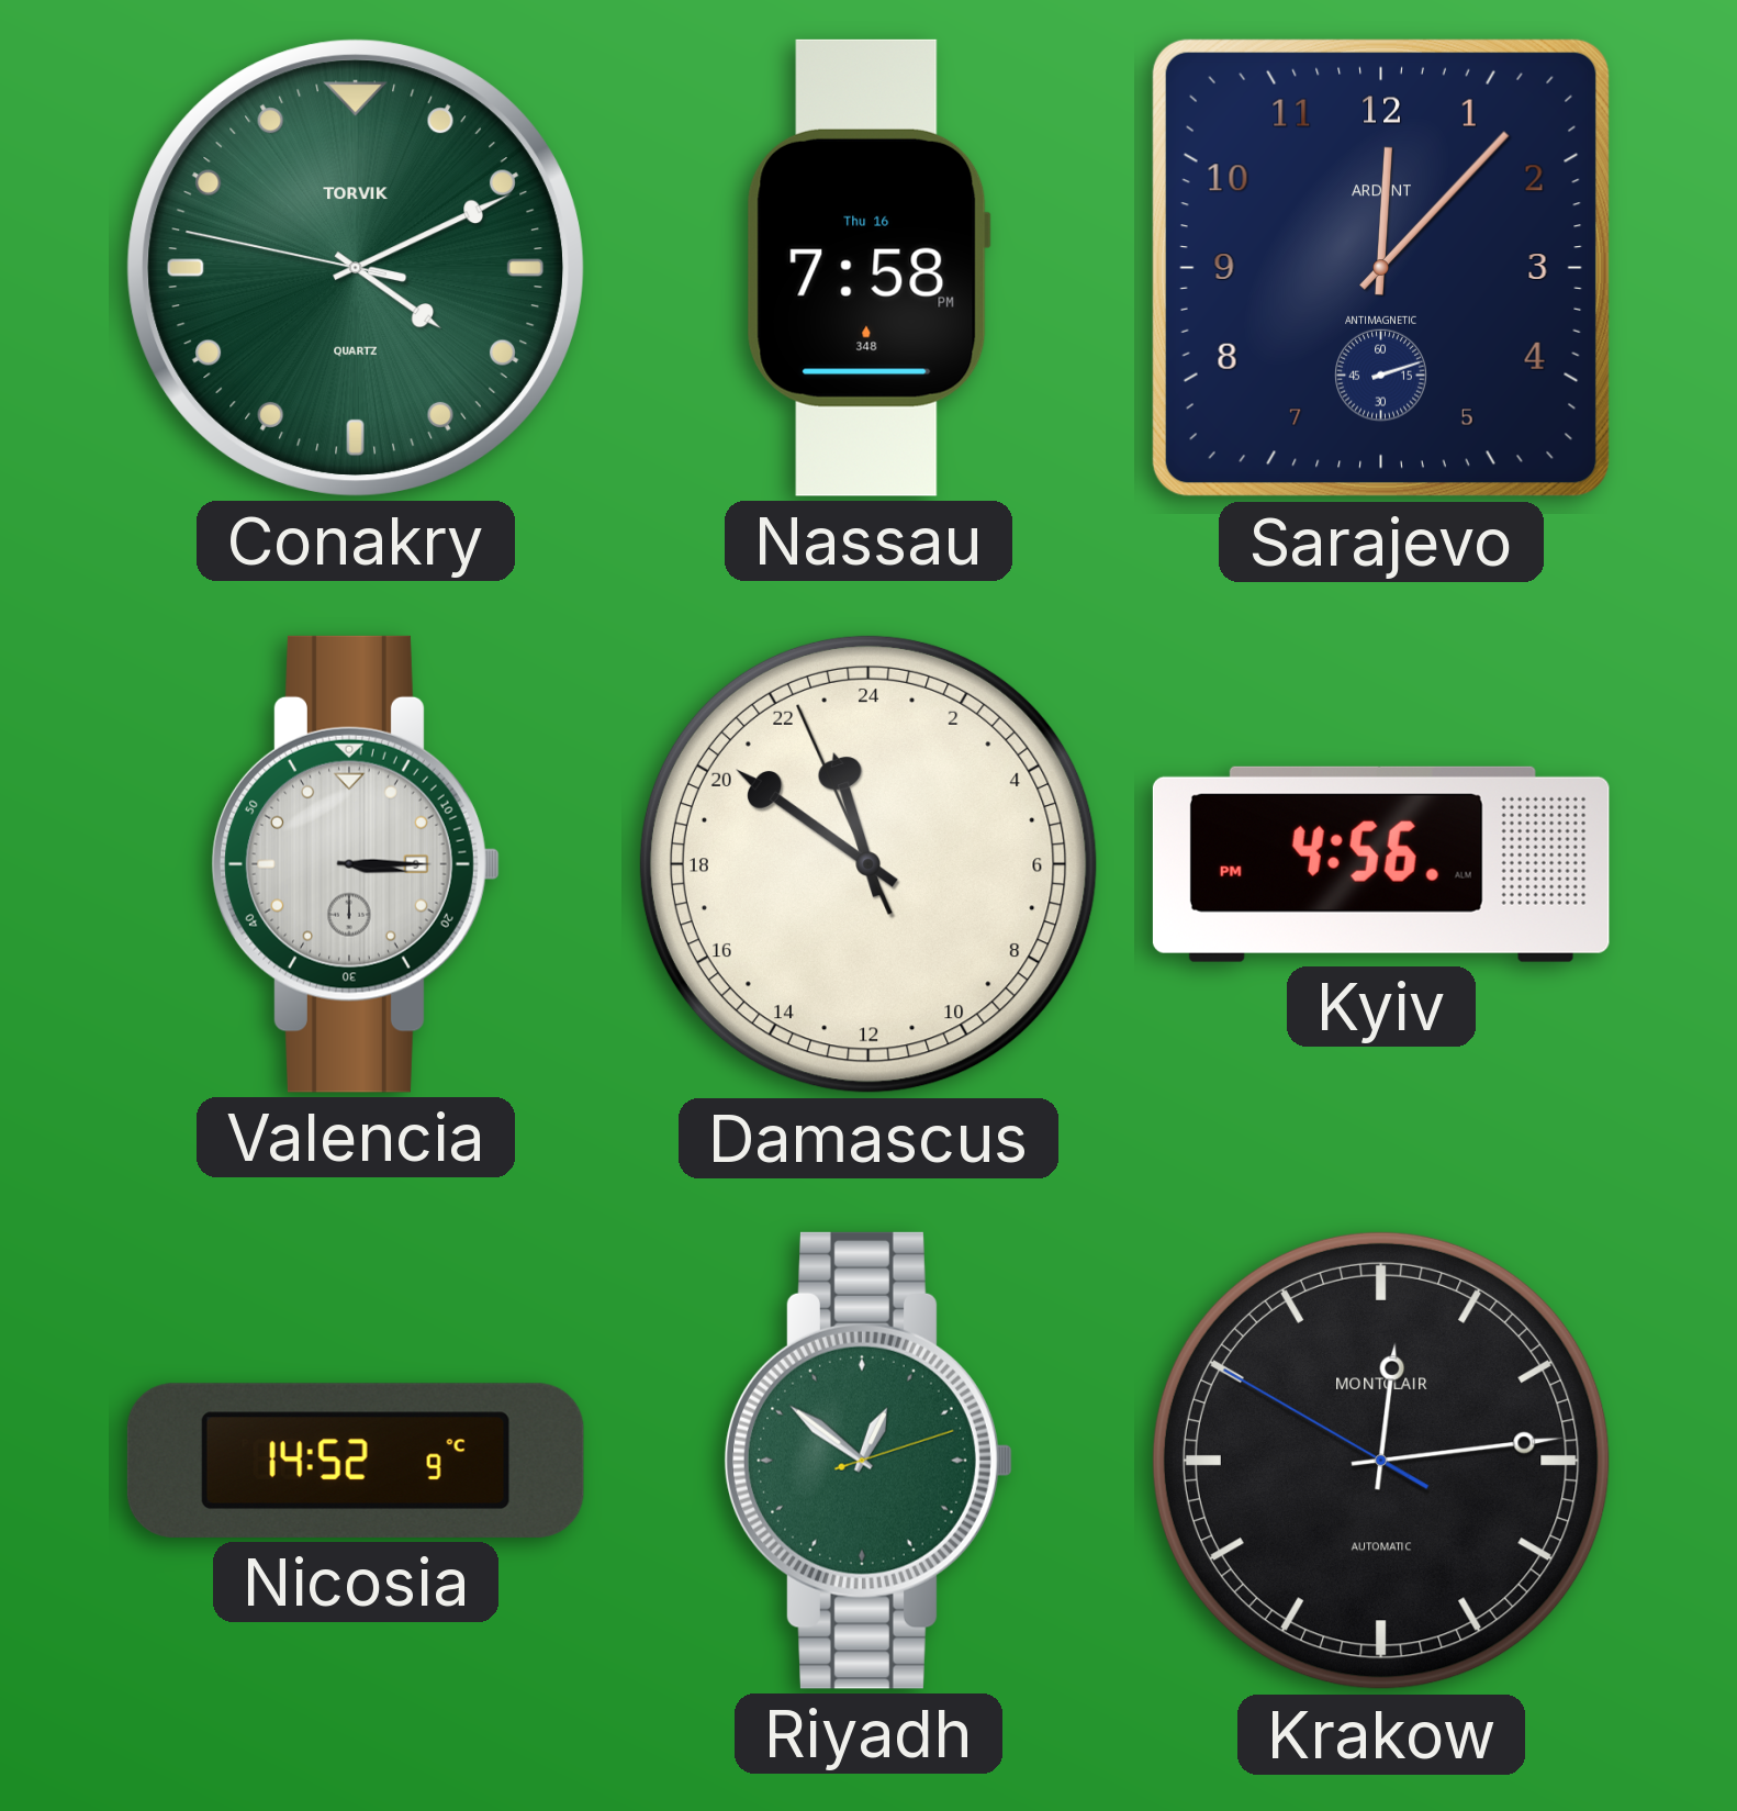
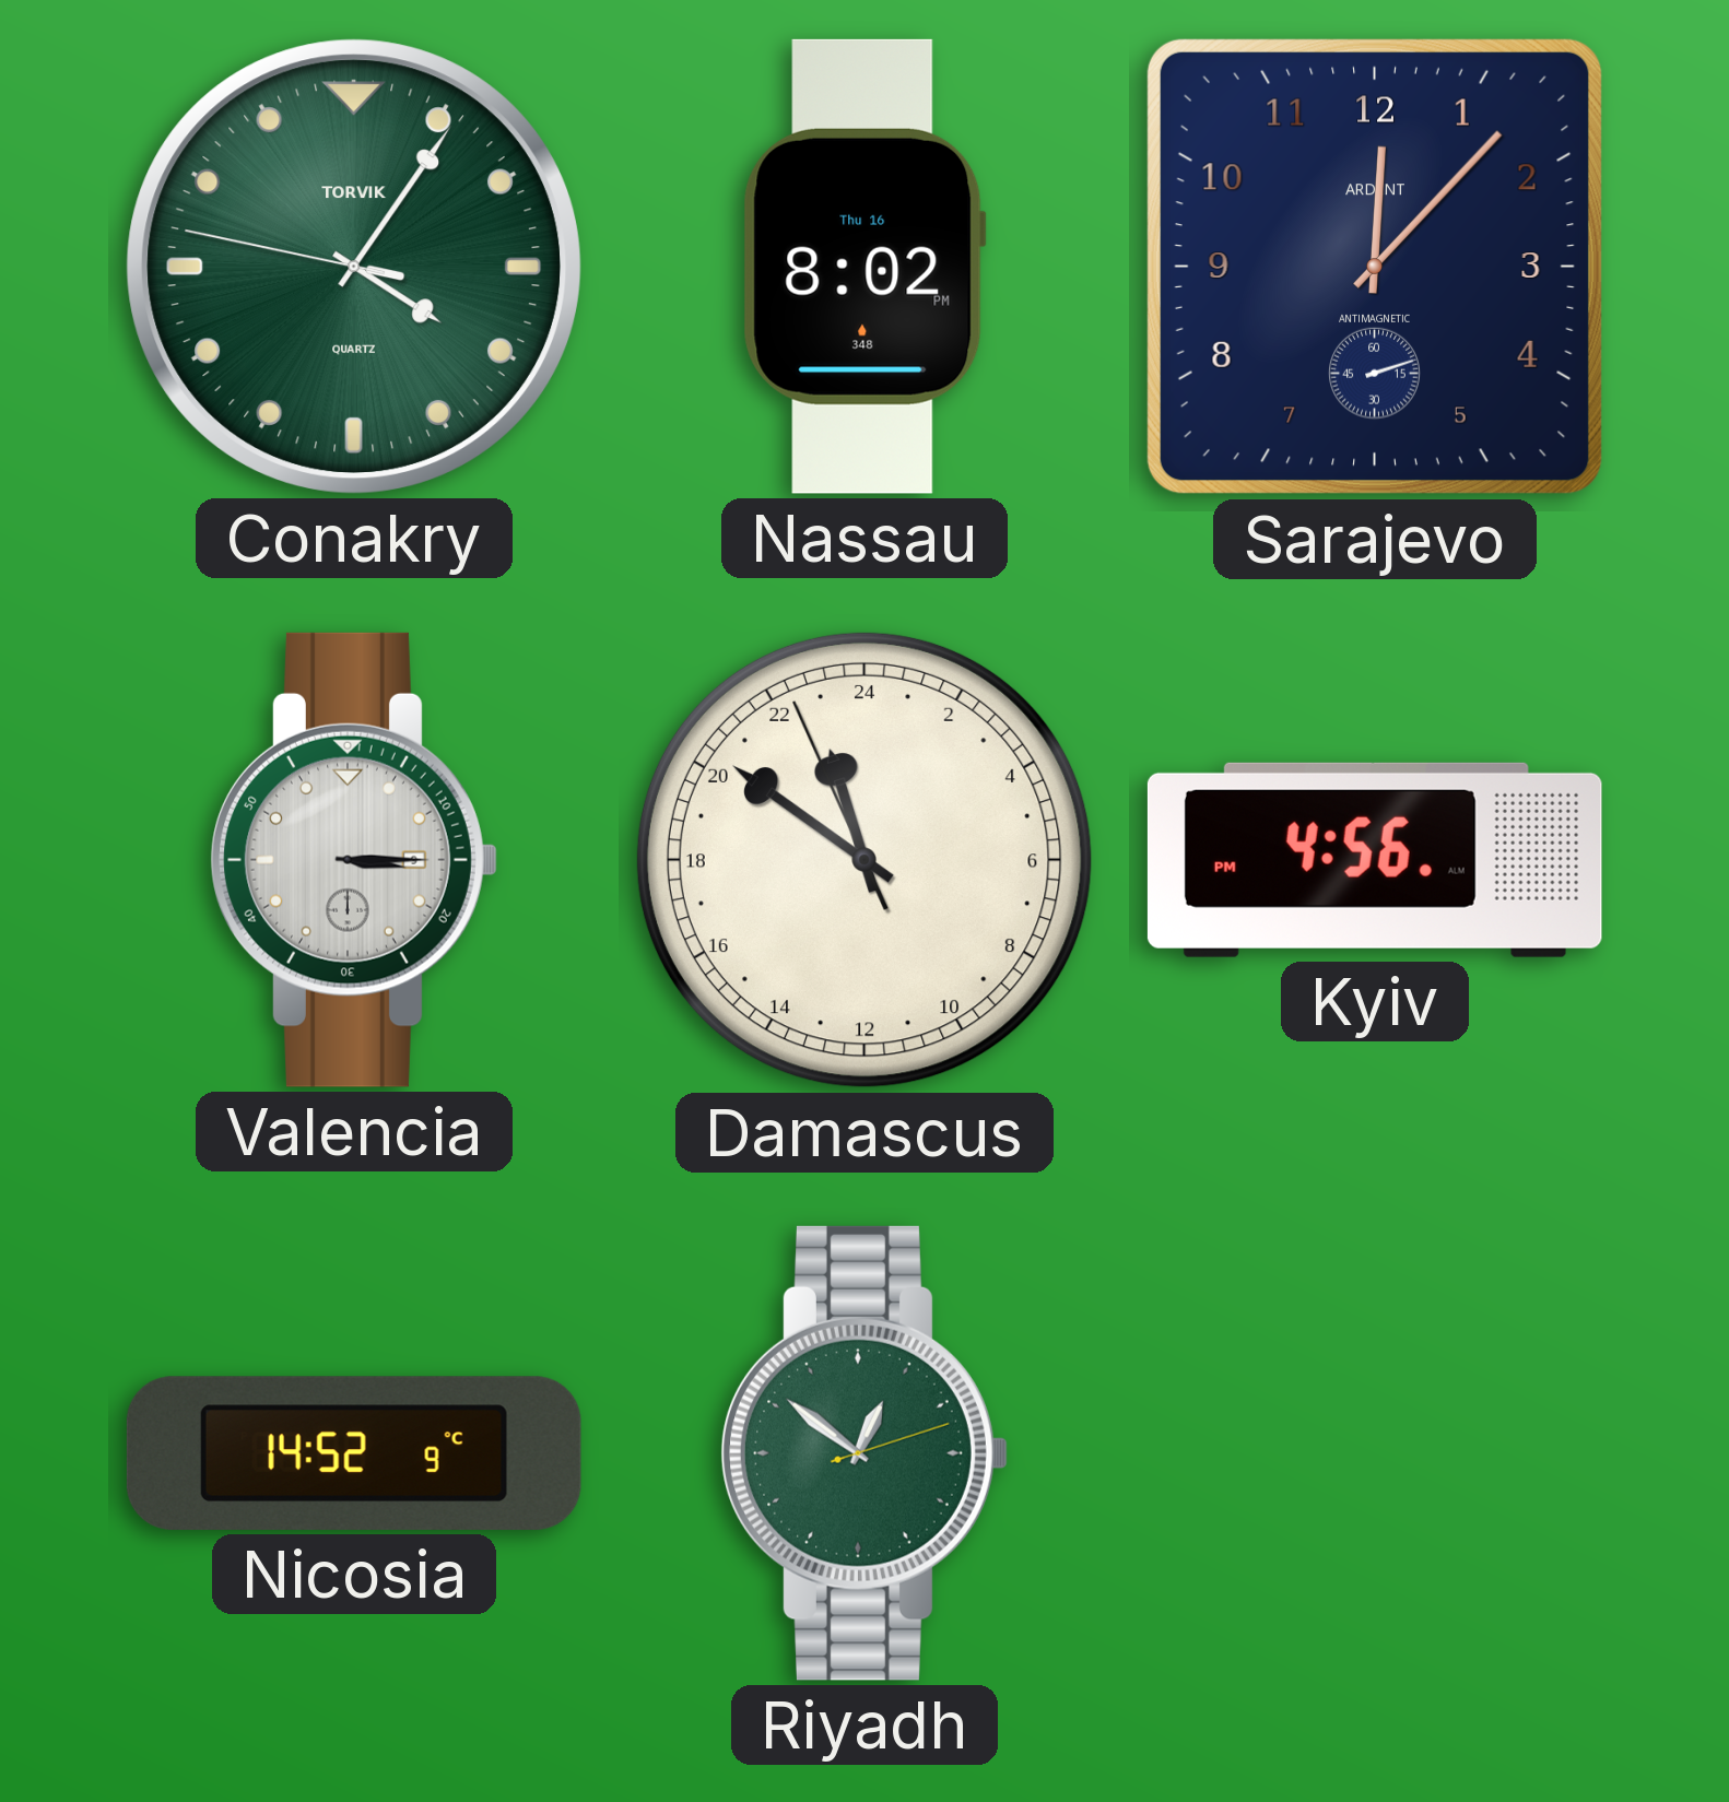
Conakry: 4:10 -> 4:05 (354, 267)
Nassau: 7:58 -> 8:02 (864, 267)
Krakow: 12:13 -> none (1381, 1461)
